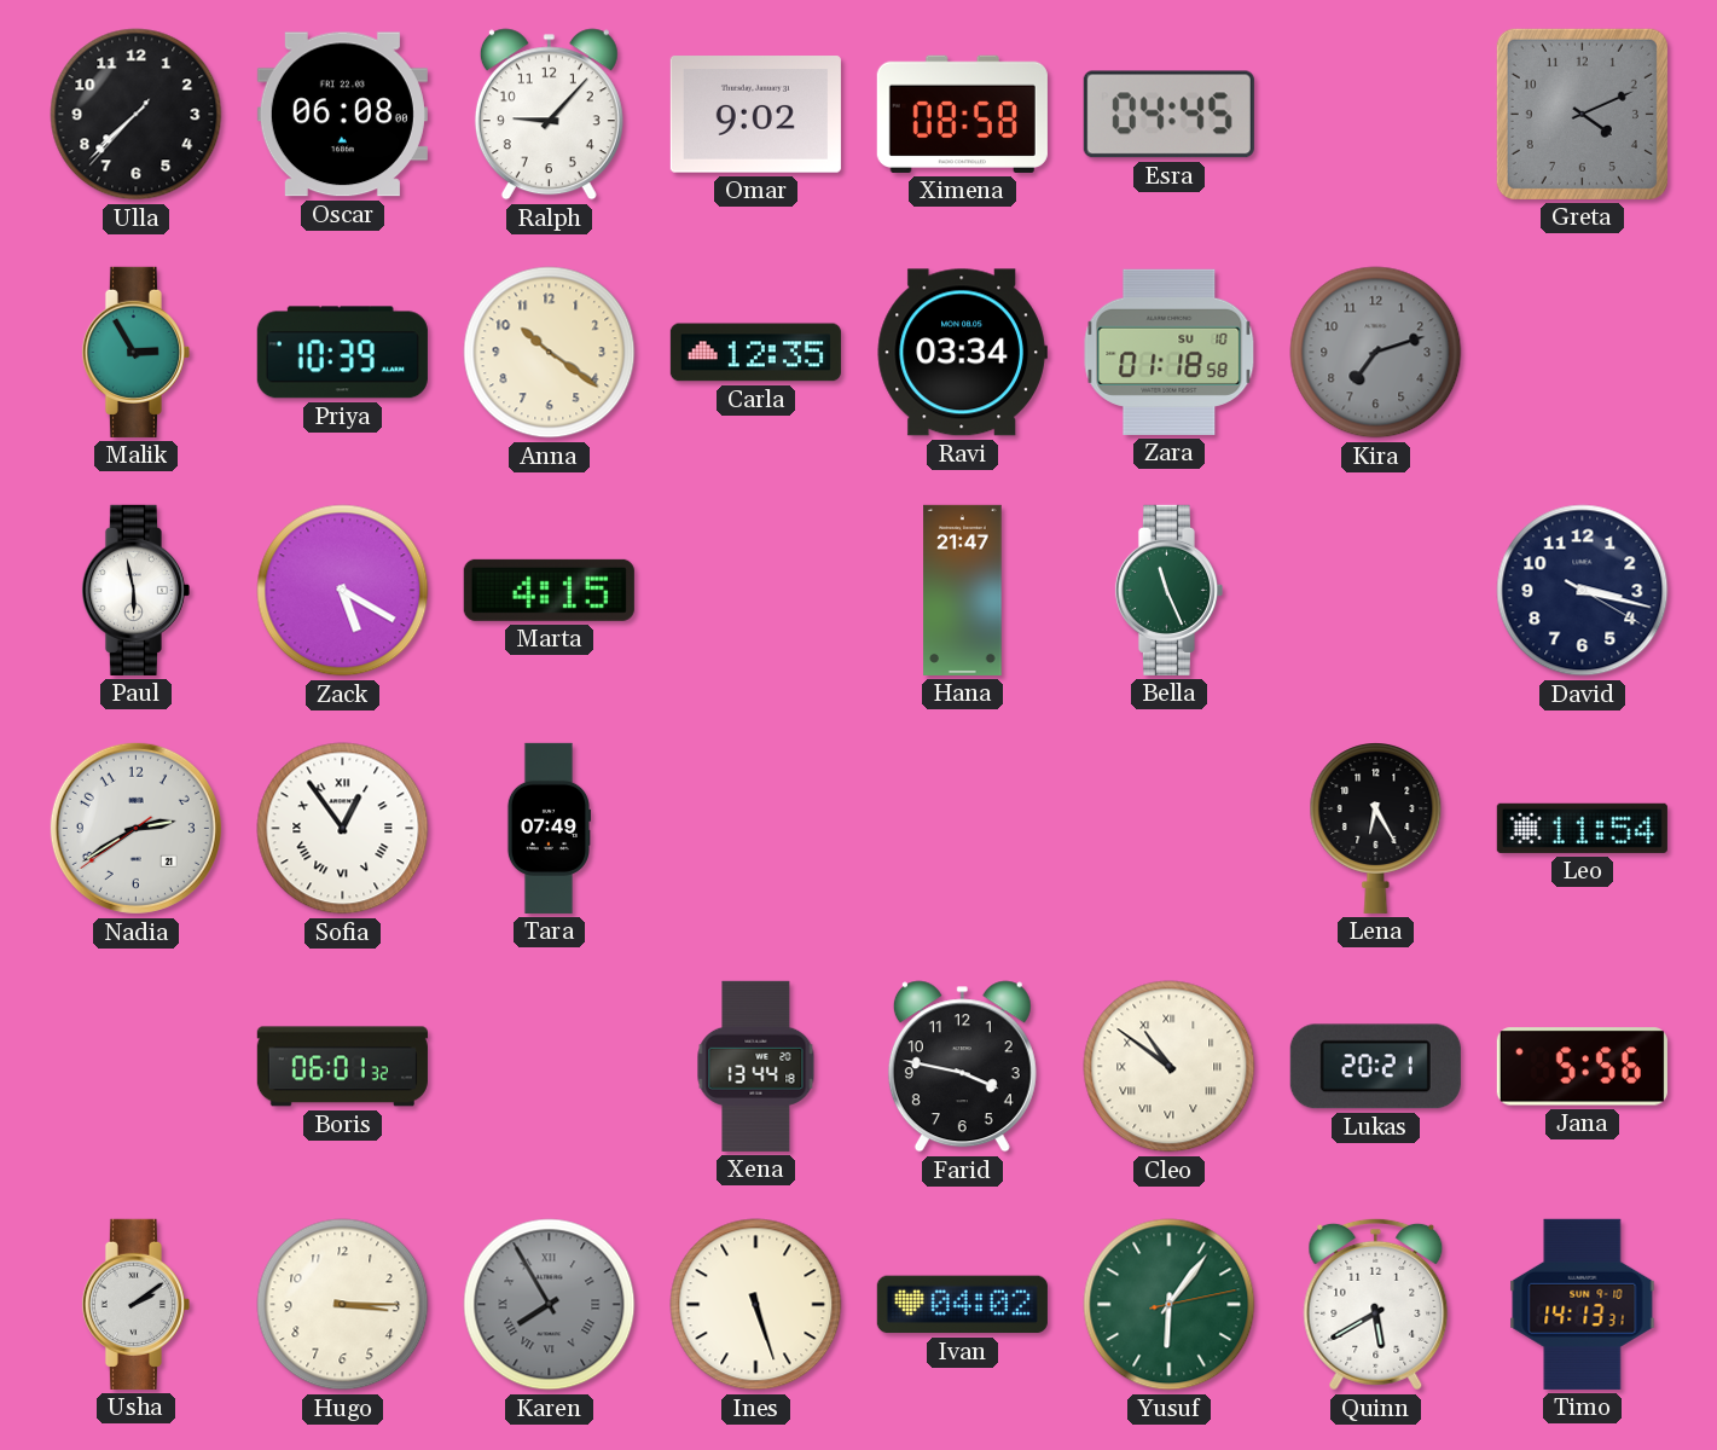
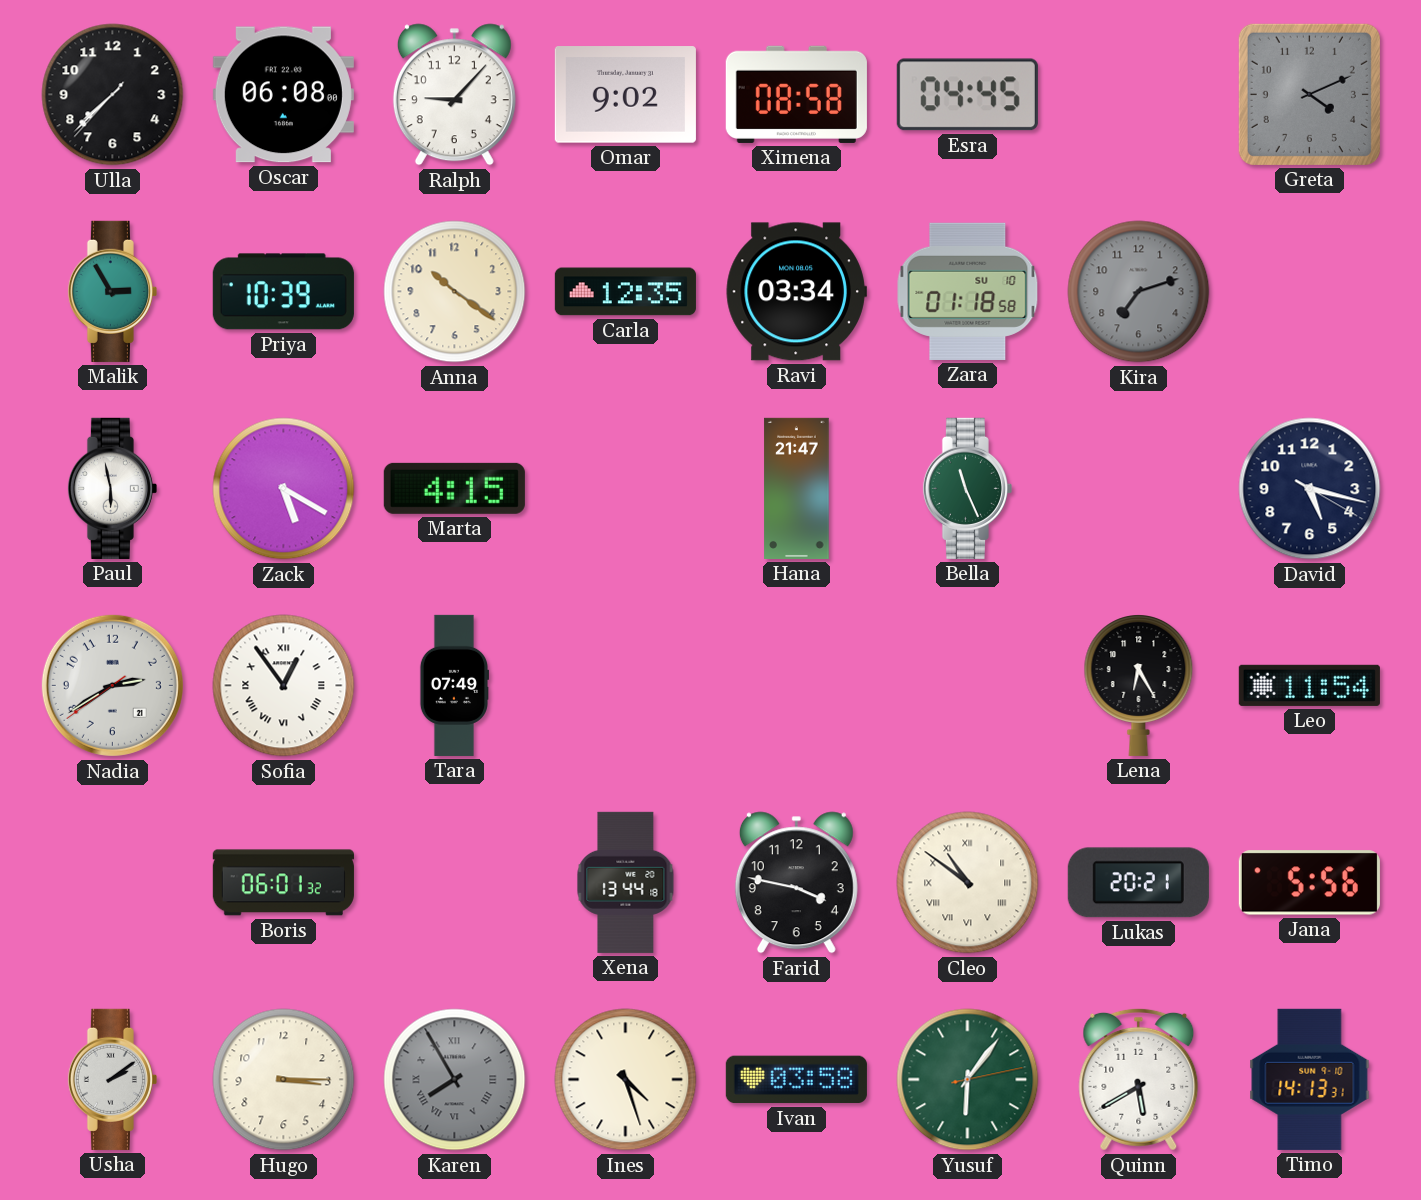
David: 3:17 -> 5:17 (1310, 489)
Ines: 5:27 -> 4:27 (626, 1080)
Ivan: 04:02 -> 03:58 (796, 1080)
